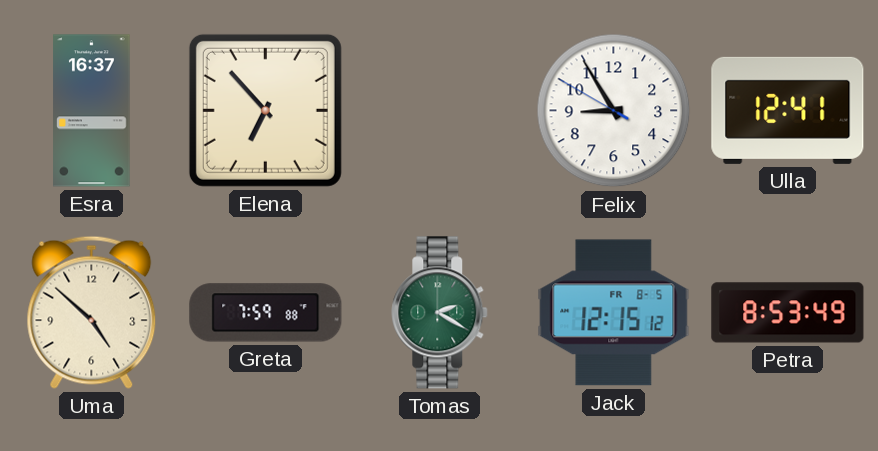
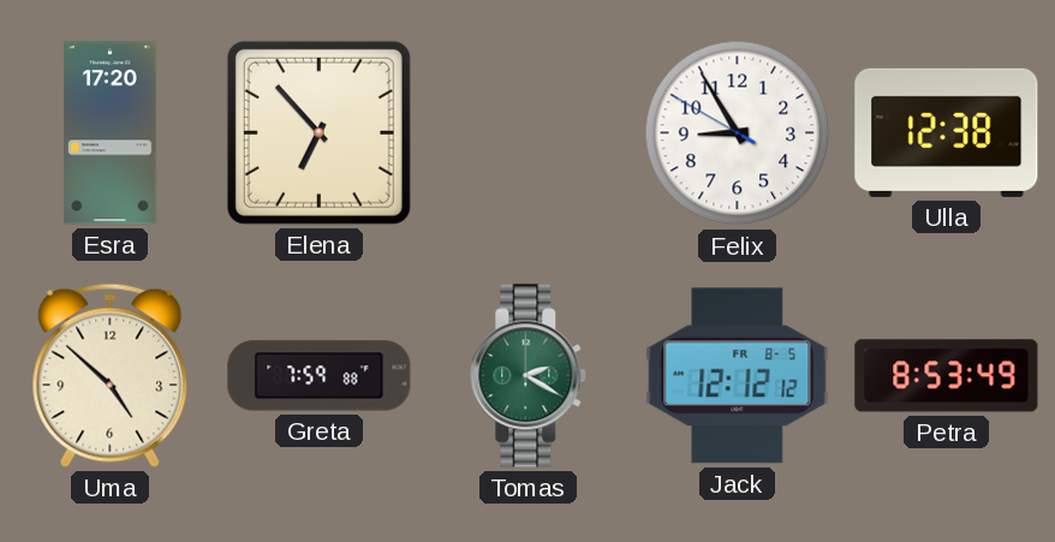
Esra: 16:37 -> 17:20 (111, 133)
Ulla: 12:41 -> 12:38 (947, 132)
Jack: 12:15 -> 12:12 (738, 376)
